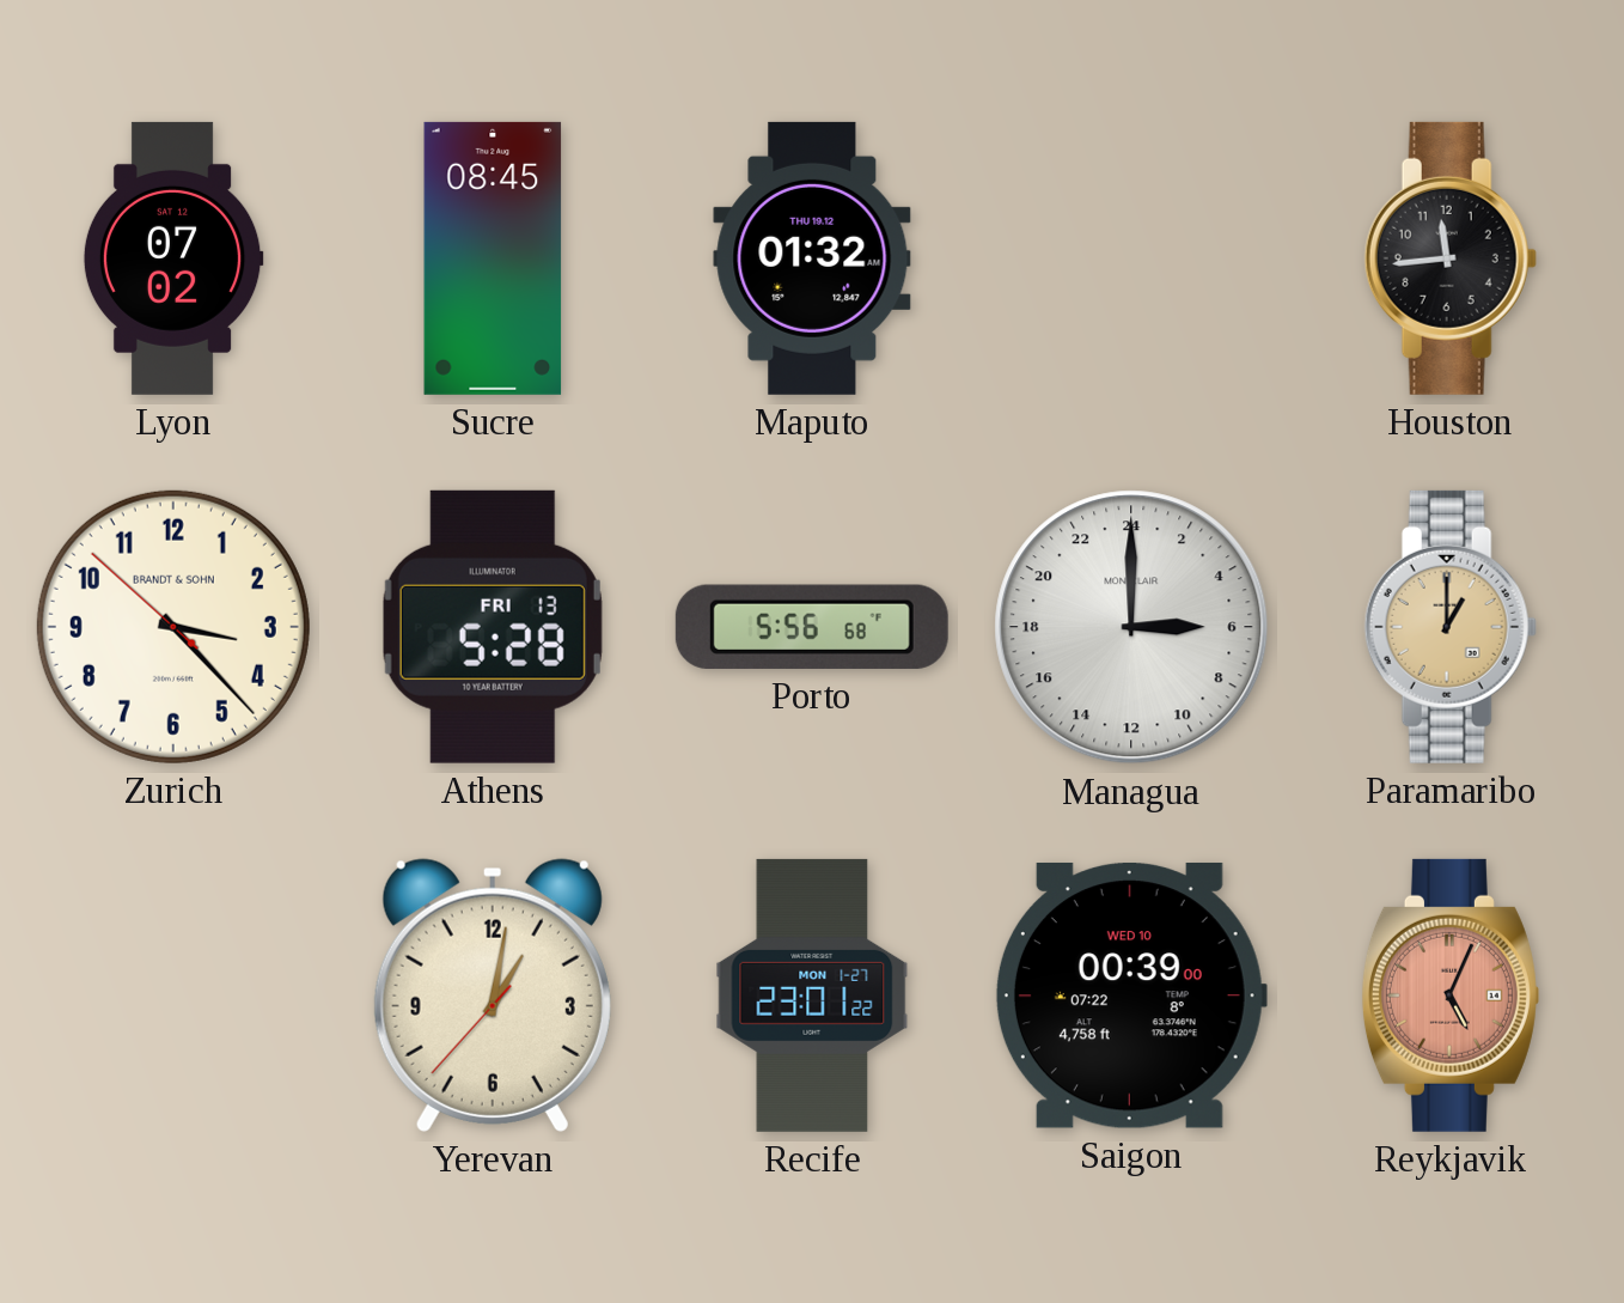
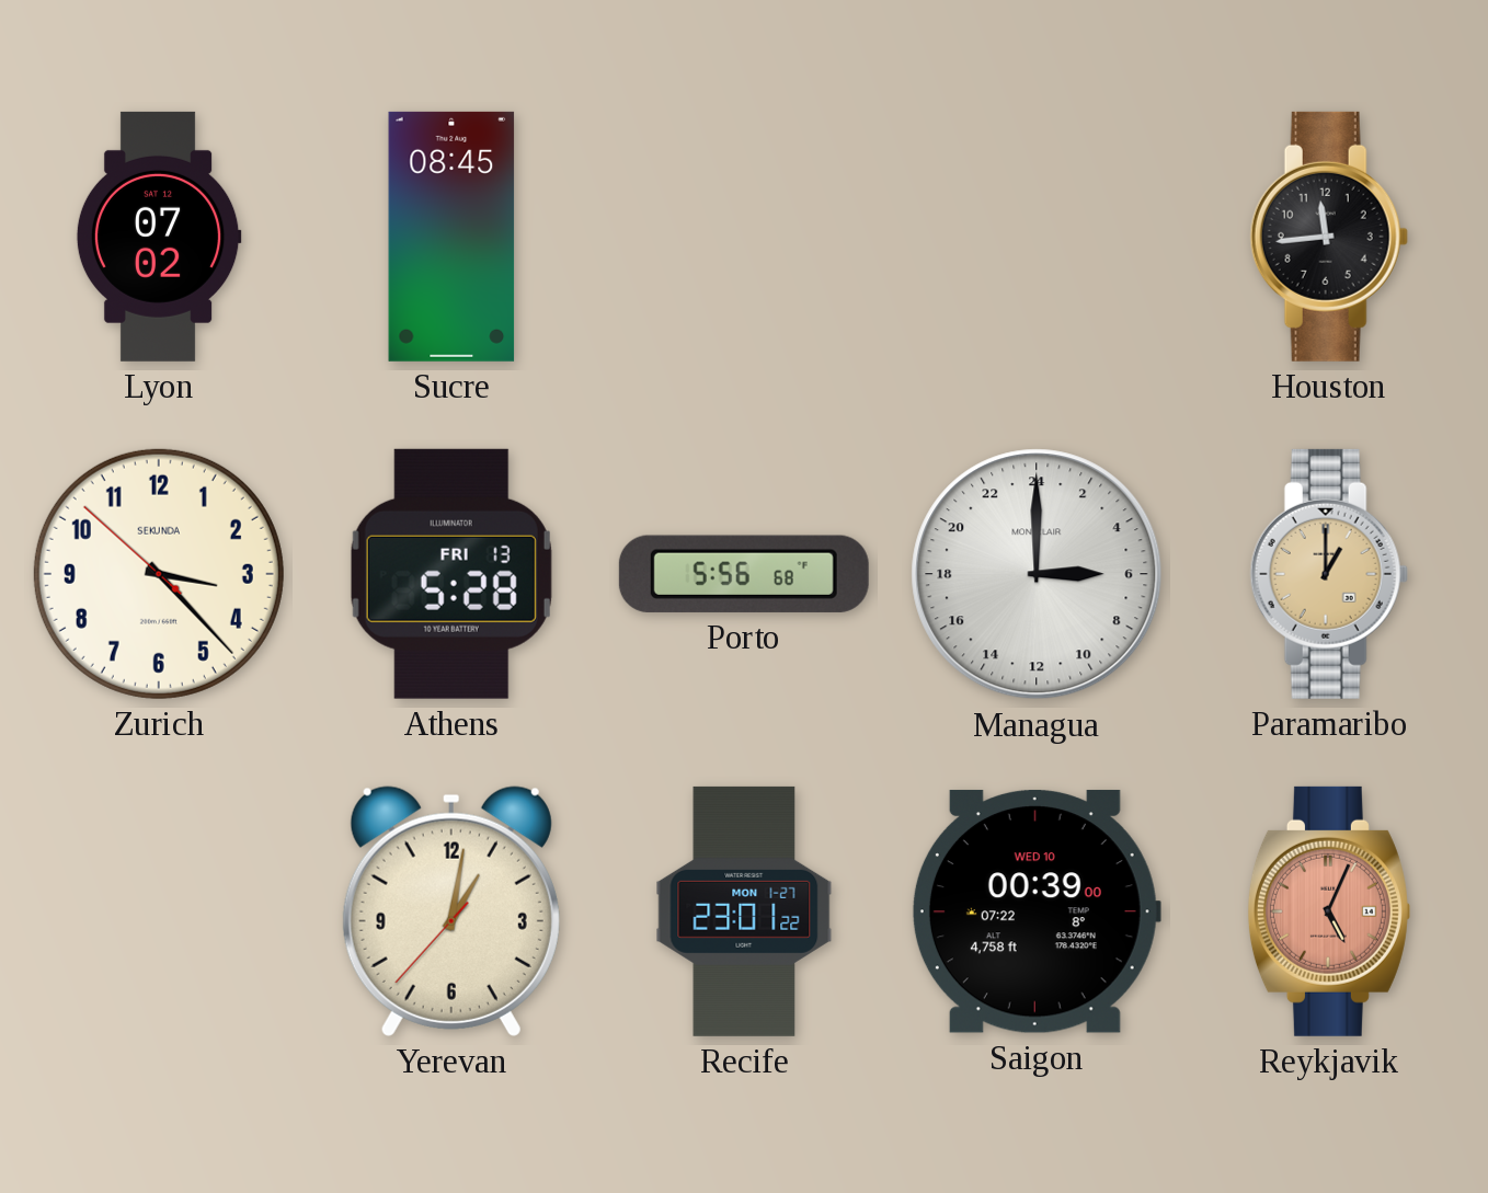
Maputo: 01:32 -> none (812, 258)
Zurich brand: BRANDT & SOHN -> SEKUNDA (159, 574)
